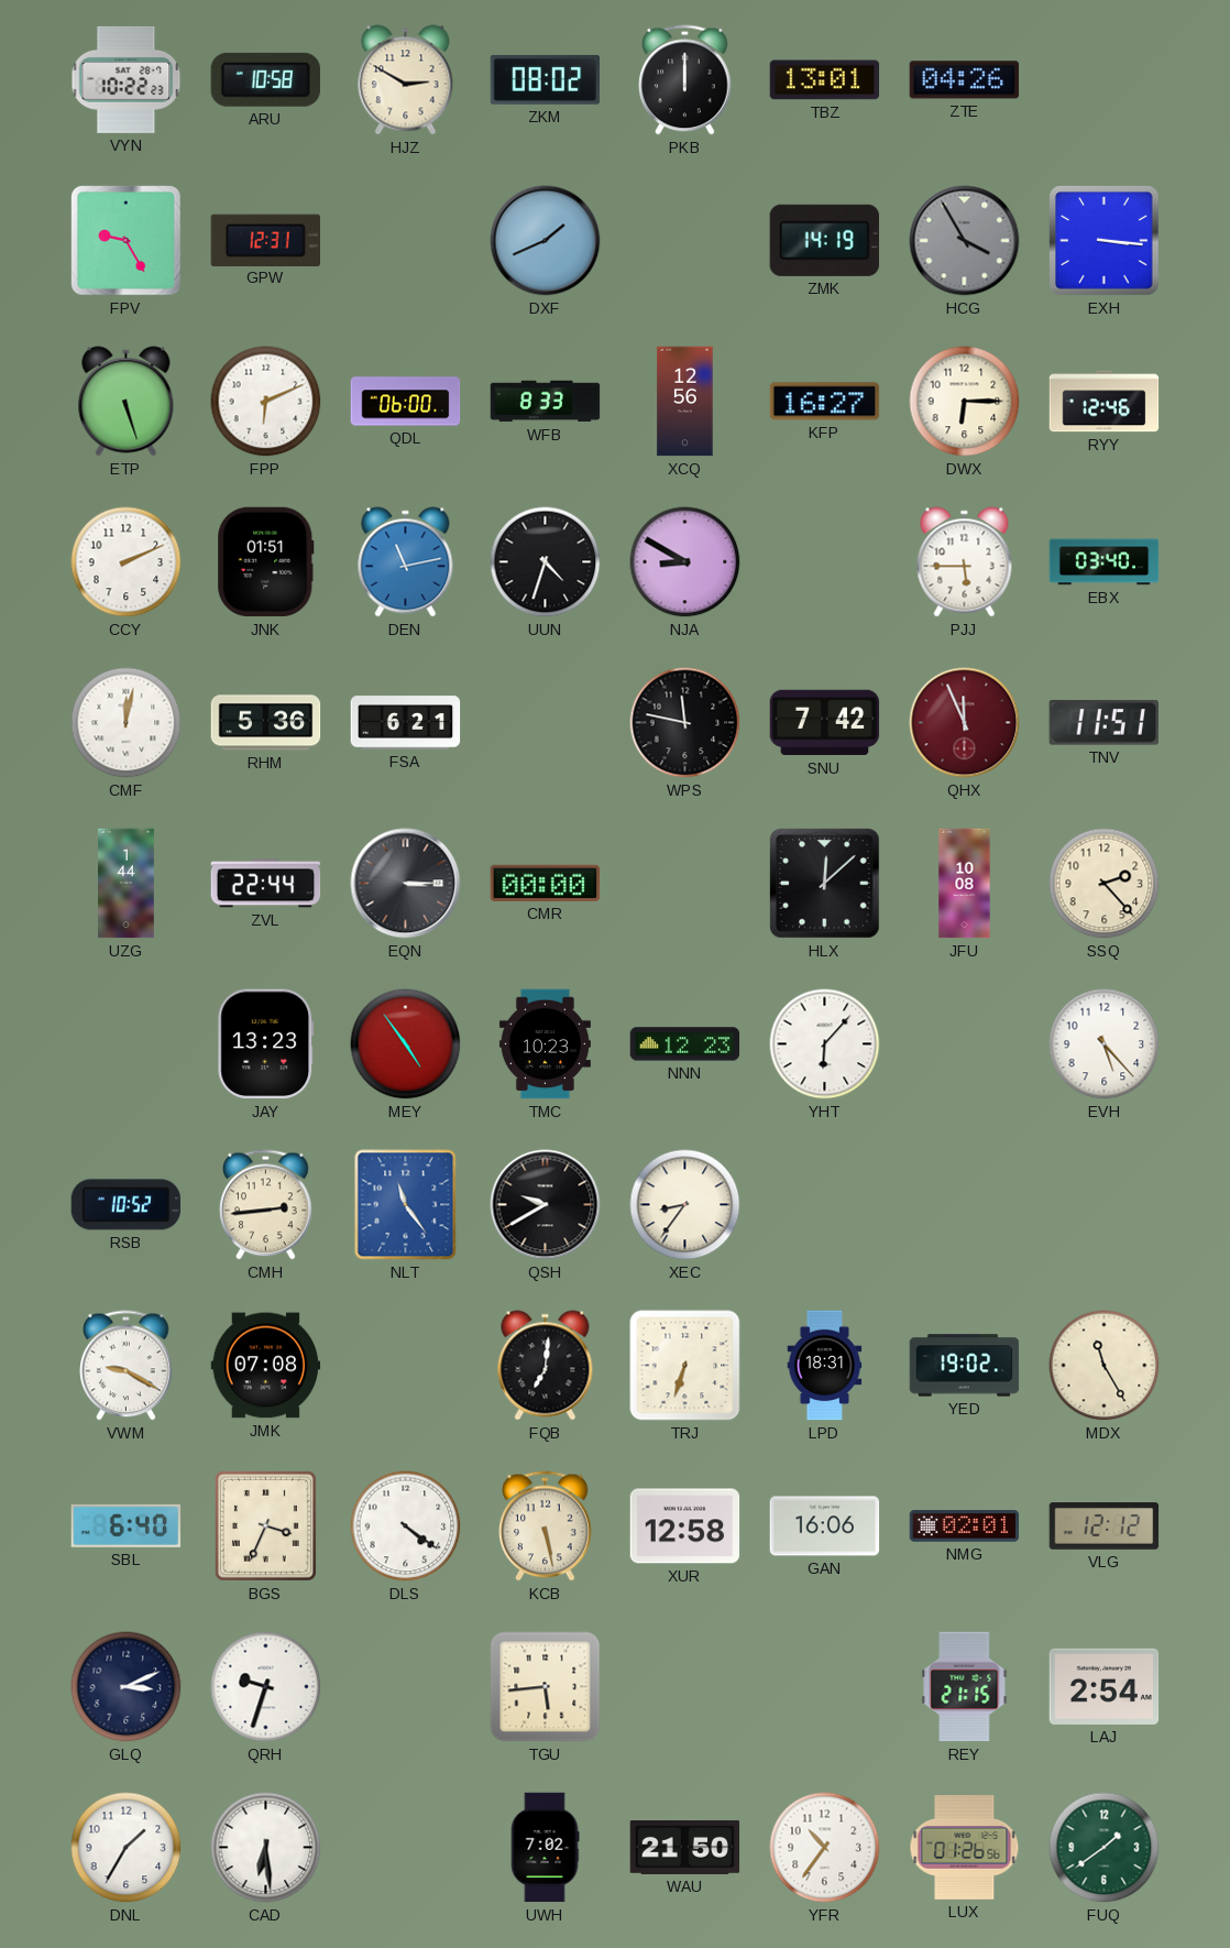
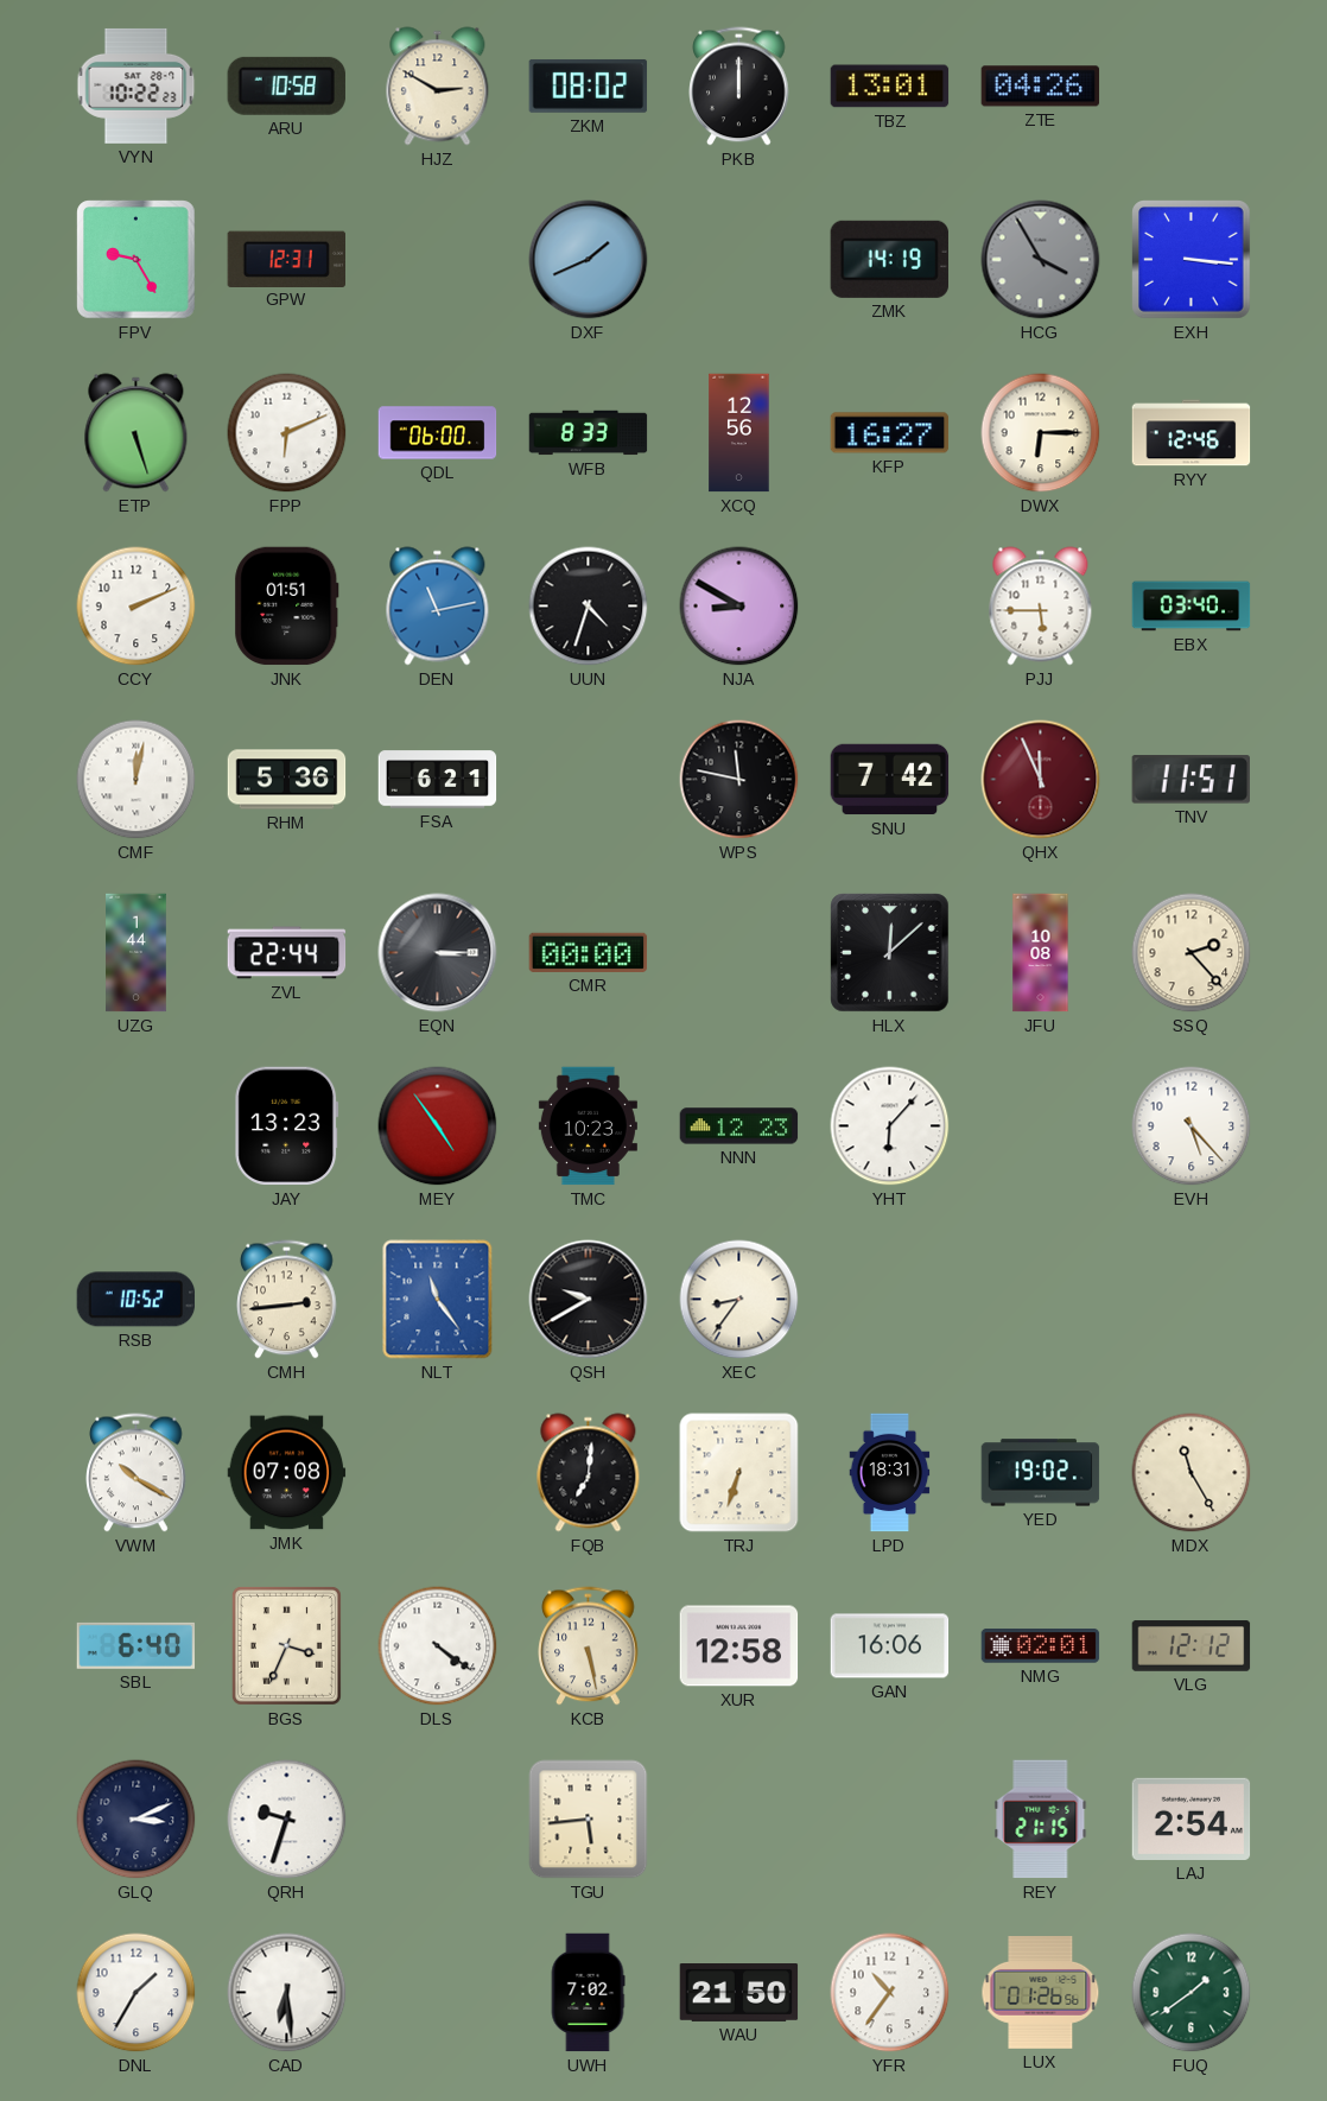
VWM: 9:20 -> 10:20 (136, 1473)
